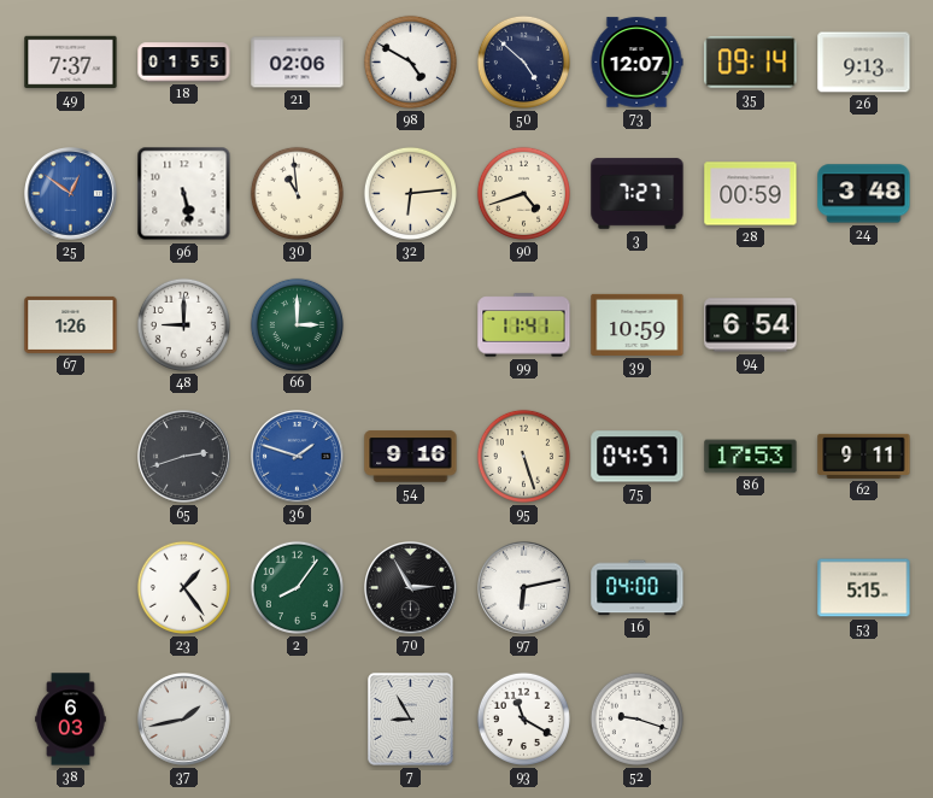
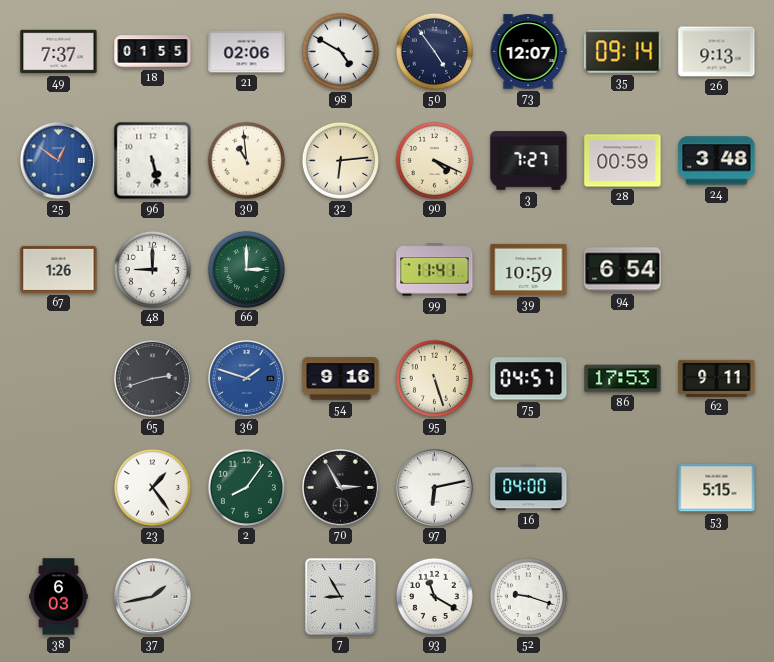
50: 4:52 -> 4:54 (434, 51)
90: 4:42 -> 4:19 (434, 160)
